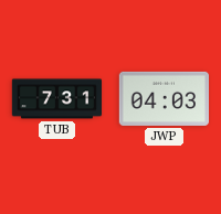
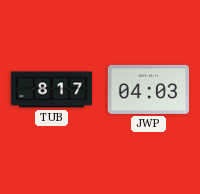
TUB: 7:31 -> 8:17 (52, 90)
